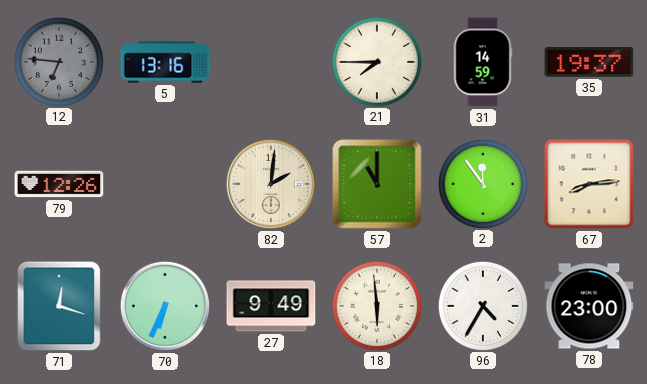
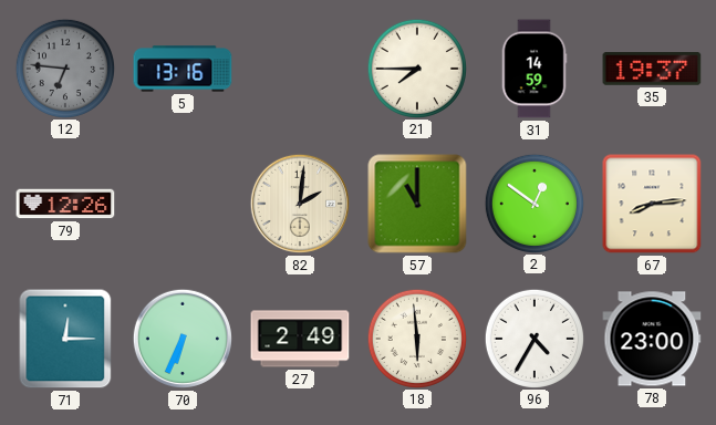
2: 11:54 -> 12:51 (533, 203)
71: 12:18 -> 12:15 (65, 339)
27: 9:49 -> 2:49 (300, 339)
